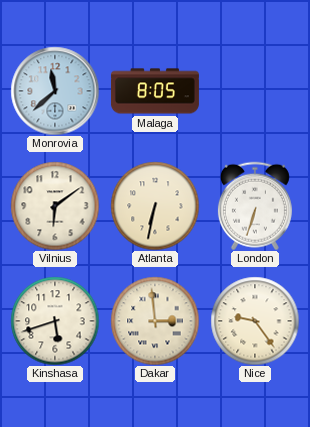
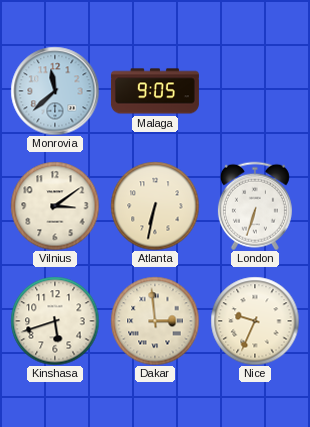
Malaga: 8:05 -> 9:05 (155, 91)
Vilnius: 6:09 -> 3:09 (55, 206)
Nice: 9:24 -> 9:34 (255, 321)
